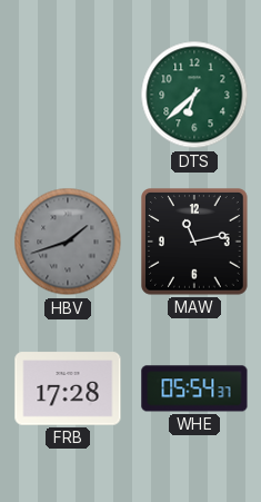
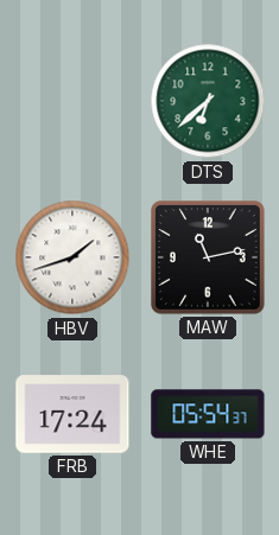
HBV dial: grey -> white (72, 257)
FRB: 17:28 -> 17:24 (72, 414)
